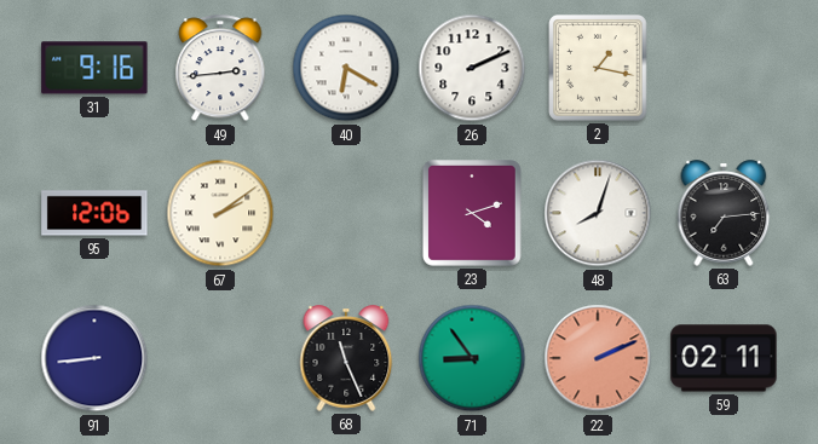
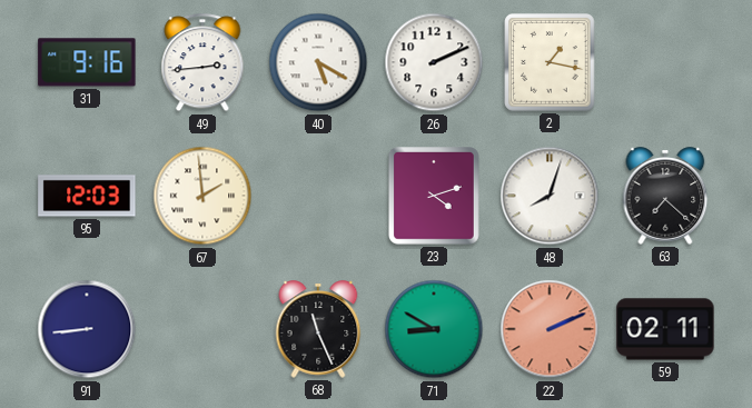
40: 6:20 -> 5:20 (318, 62)
95: 12:06 -> 12:03 (87, 196)
67: 2:09 -> 1:59 (202, 196)
63: 7:14 -> 7:22 (665, 196)
71: 8:54 -> 8:50 (434, 329)
